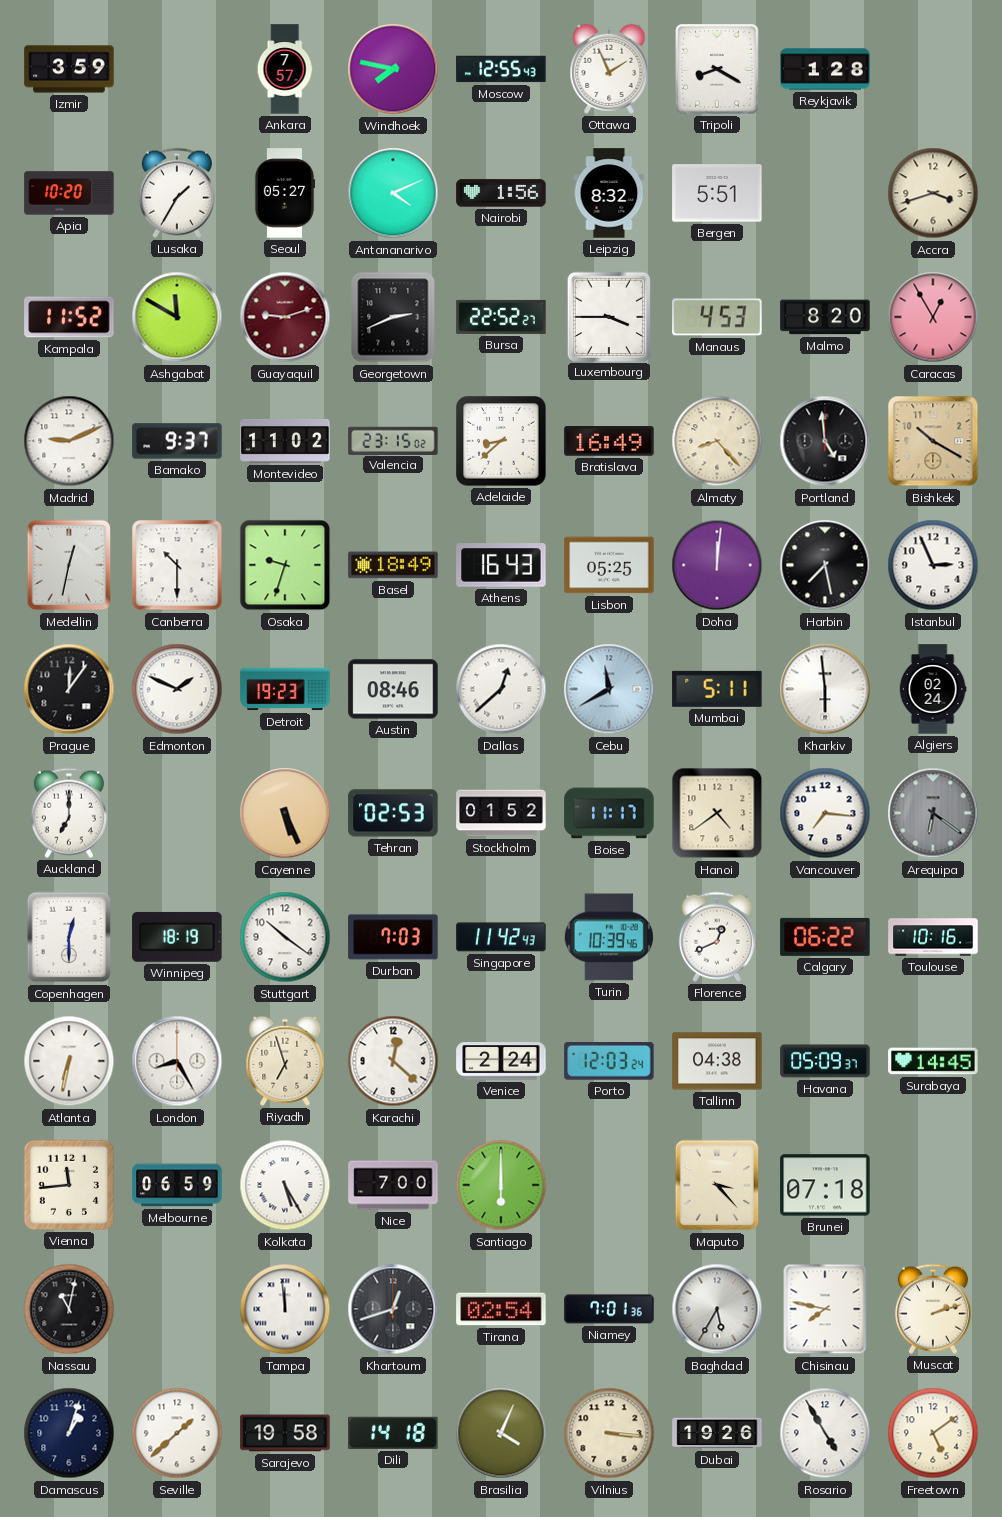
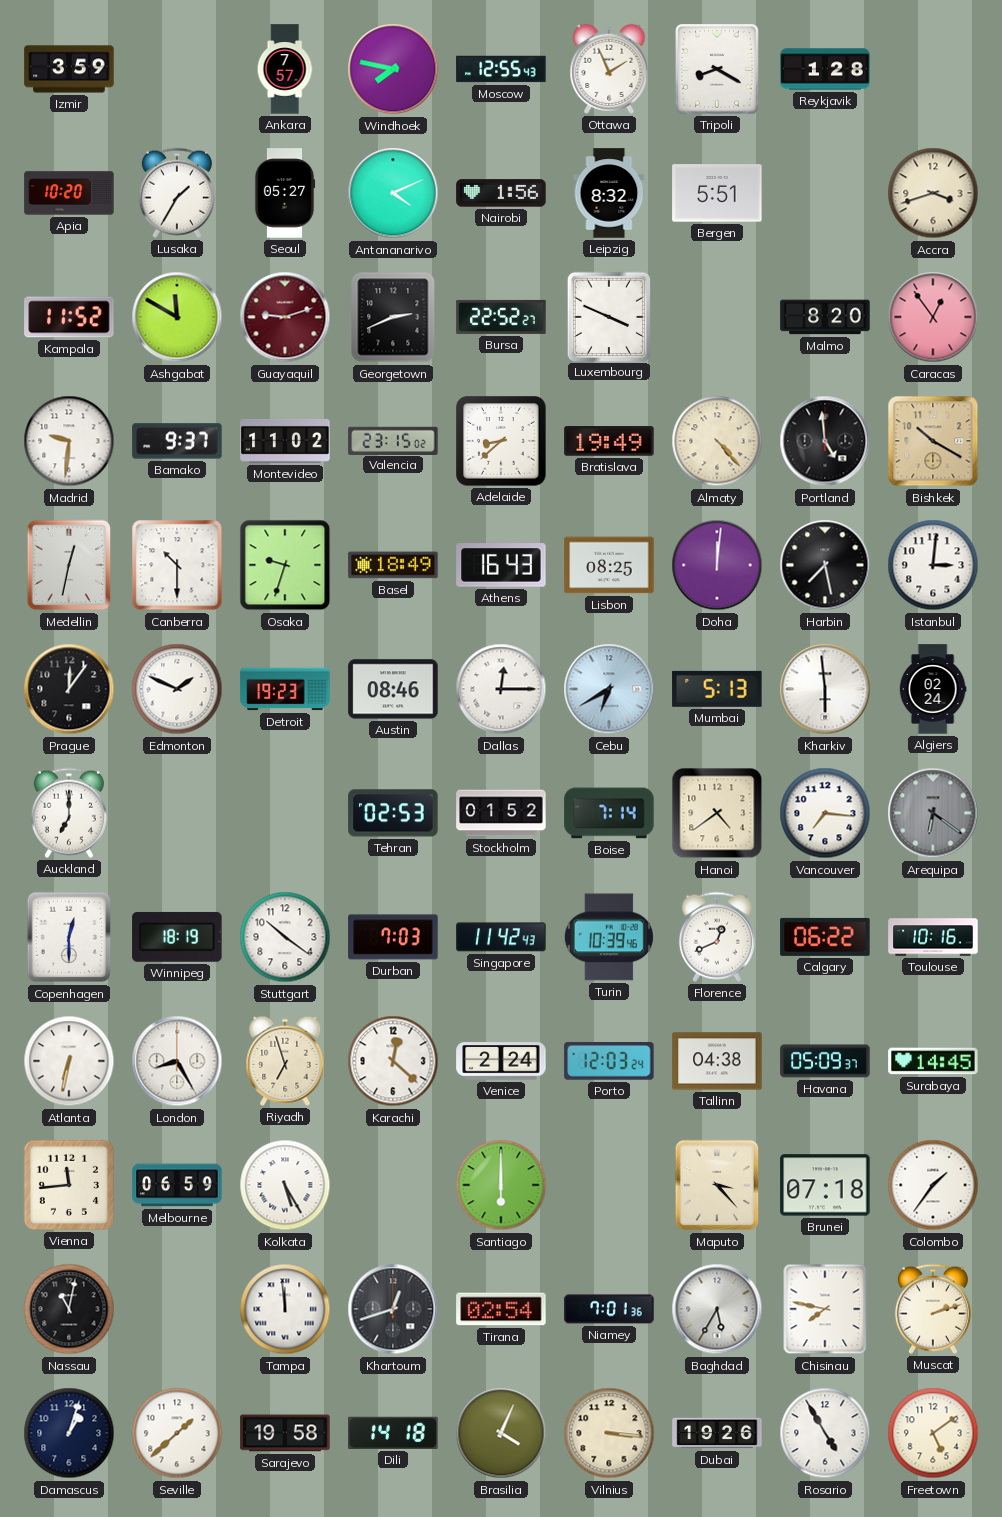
Luxembourg: 3:45 -> 3:49 (609, 316)
Manaus: 4:53 -> none (717, 317)
Caracas: 12:55 -> 12:54 (933, 317)
Madrid: 9:11 -> 9:31 (69, 441)
Bratislava: 16:49 -> 19:49 (609, 441)
Almaty: 8:23 -> 4:23 (717, 441)
Lisbon: 05:25 -> 08:25 (609, 565)
Istanbul: 2:56 -> 3:01 (933, 565)
Dallas: 12:38 -> 12:15 (501, 689)
Cebu: 11:40 -> 6:40 (609, 689)
Mumbai: 5:11 -> 5:13 (717, 689)
Cayenne: 5:26 -> none (285, 813)
Boise: 11:17 -> 7:14 (609, 813)
Nice: 7:00 -> none (393, 1185)
Colombo: none -> 1:36 (933, 1185)
